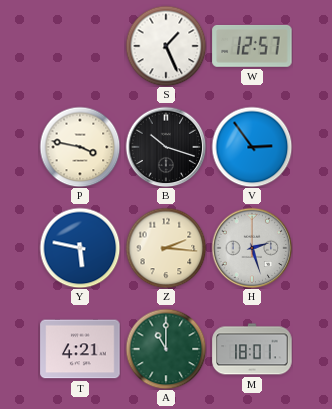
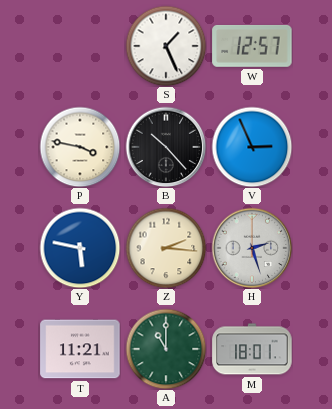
B: 10:18 -> 10:23 (166, 147)
V: 2:54 -> 2:56 (252, 147)
T: 4:21 -> 11:21 (80, 349)
